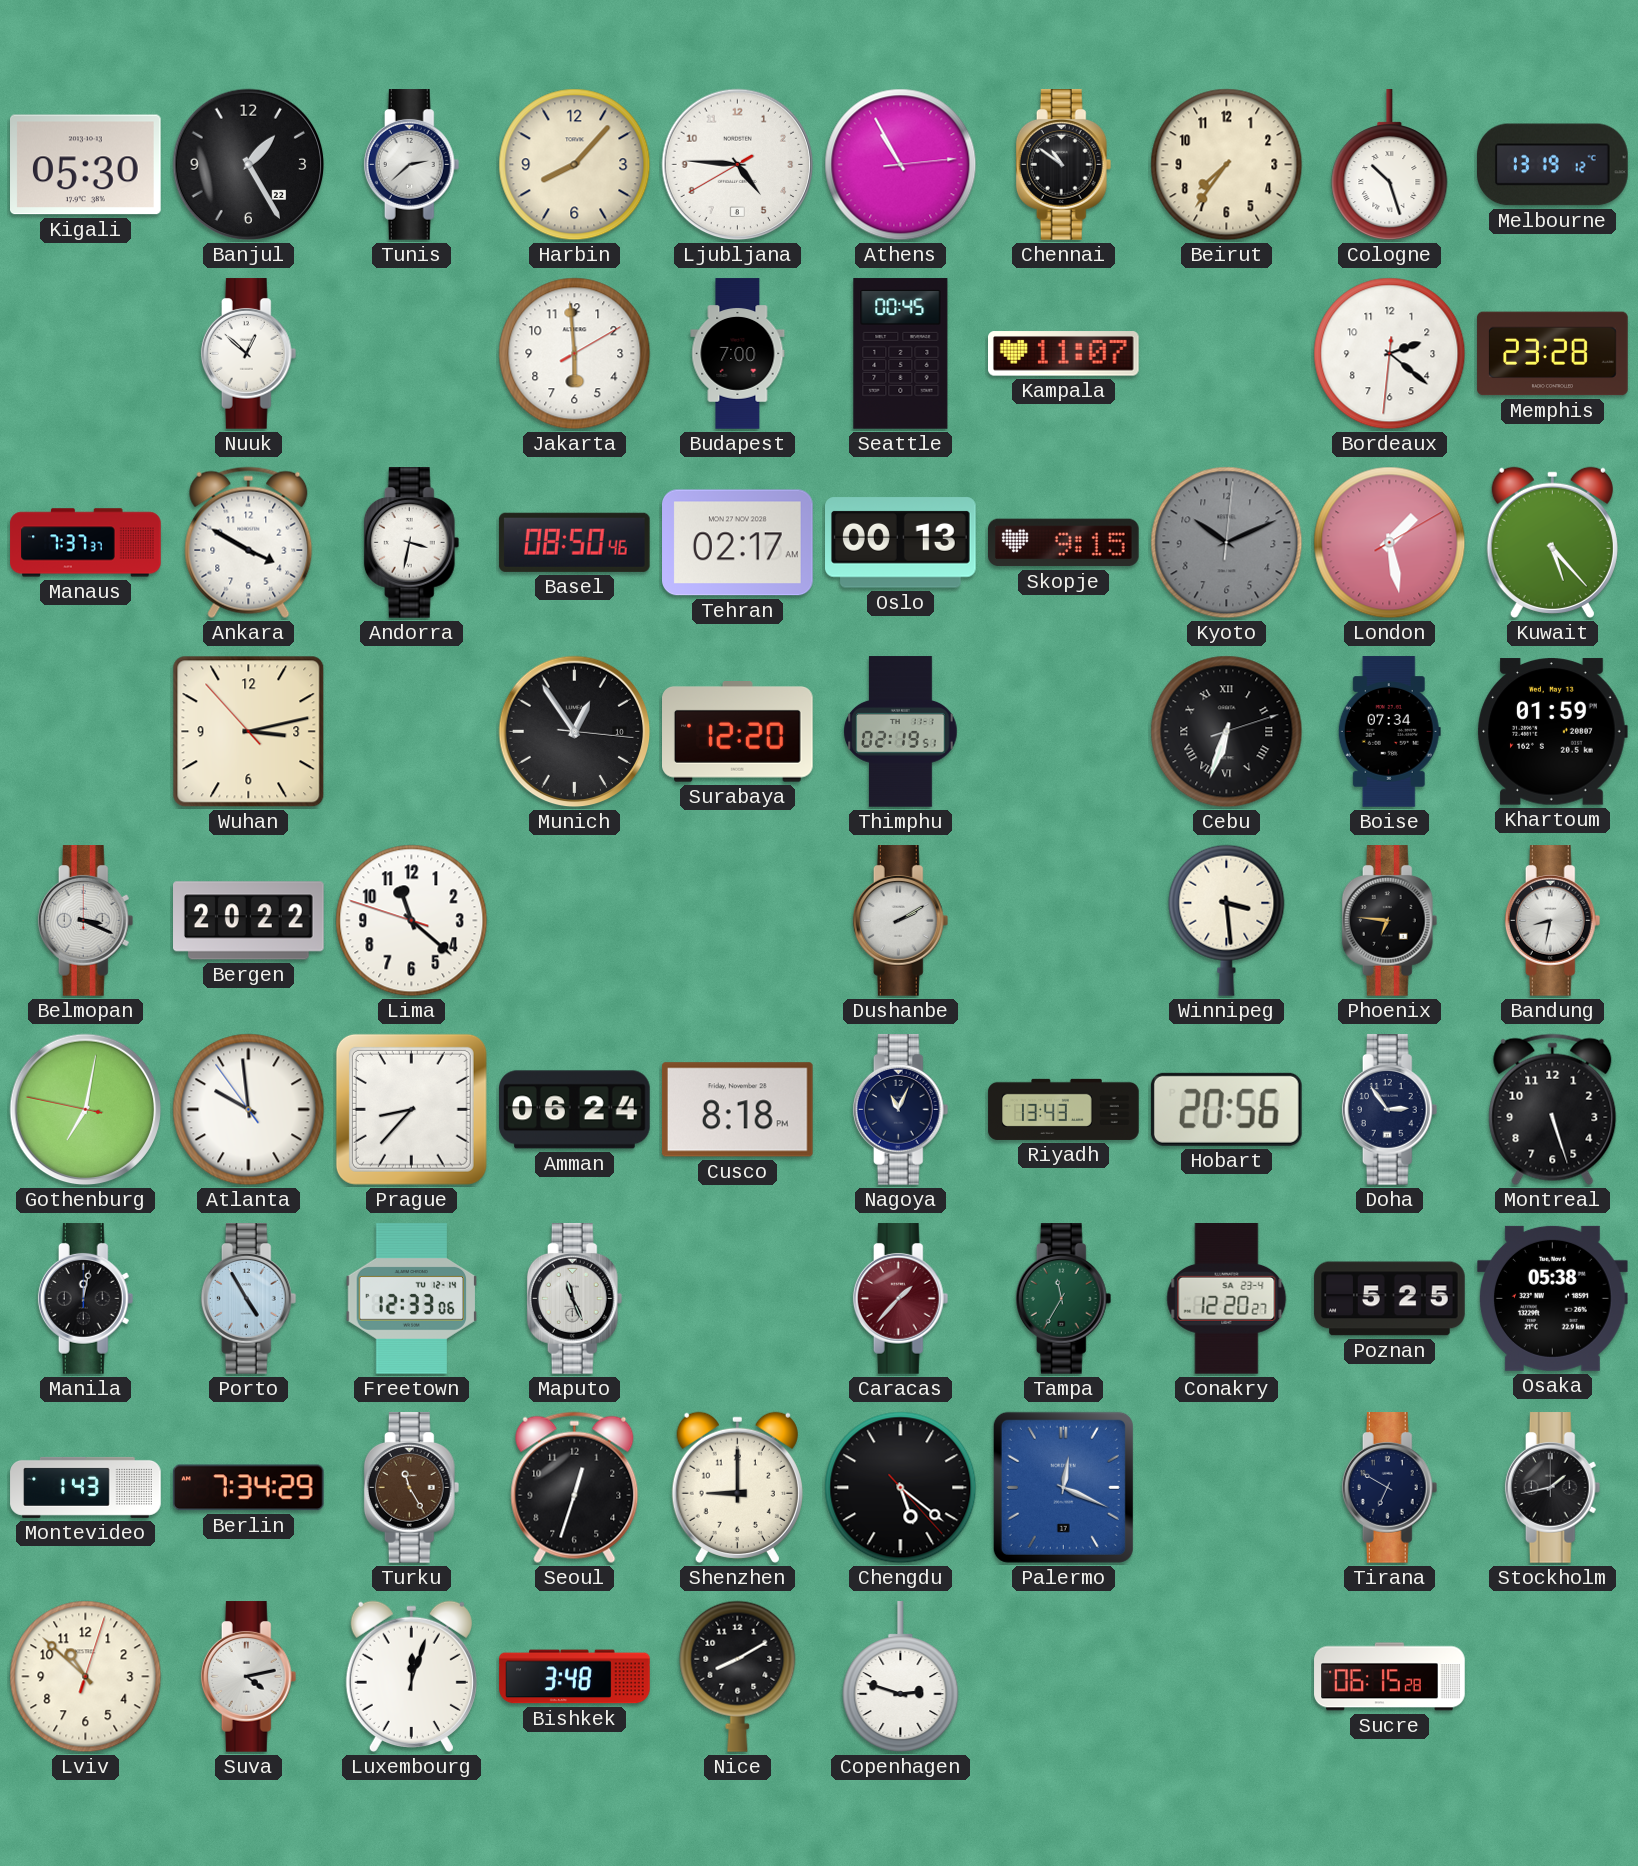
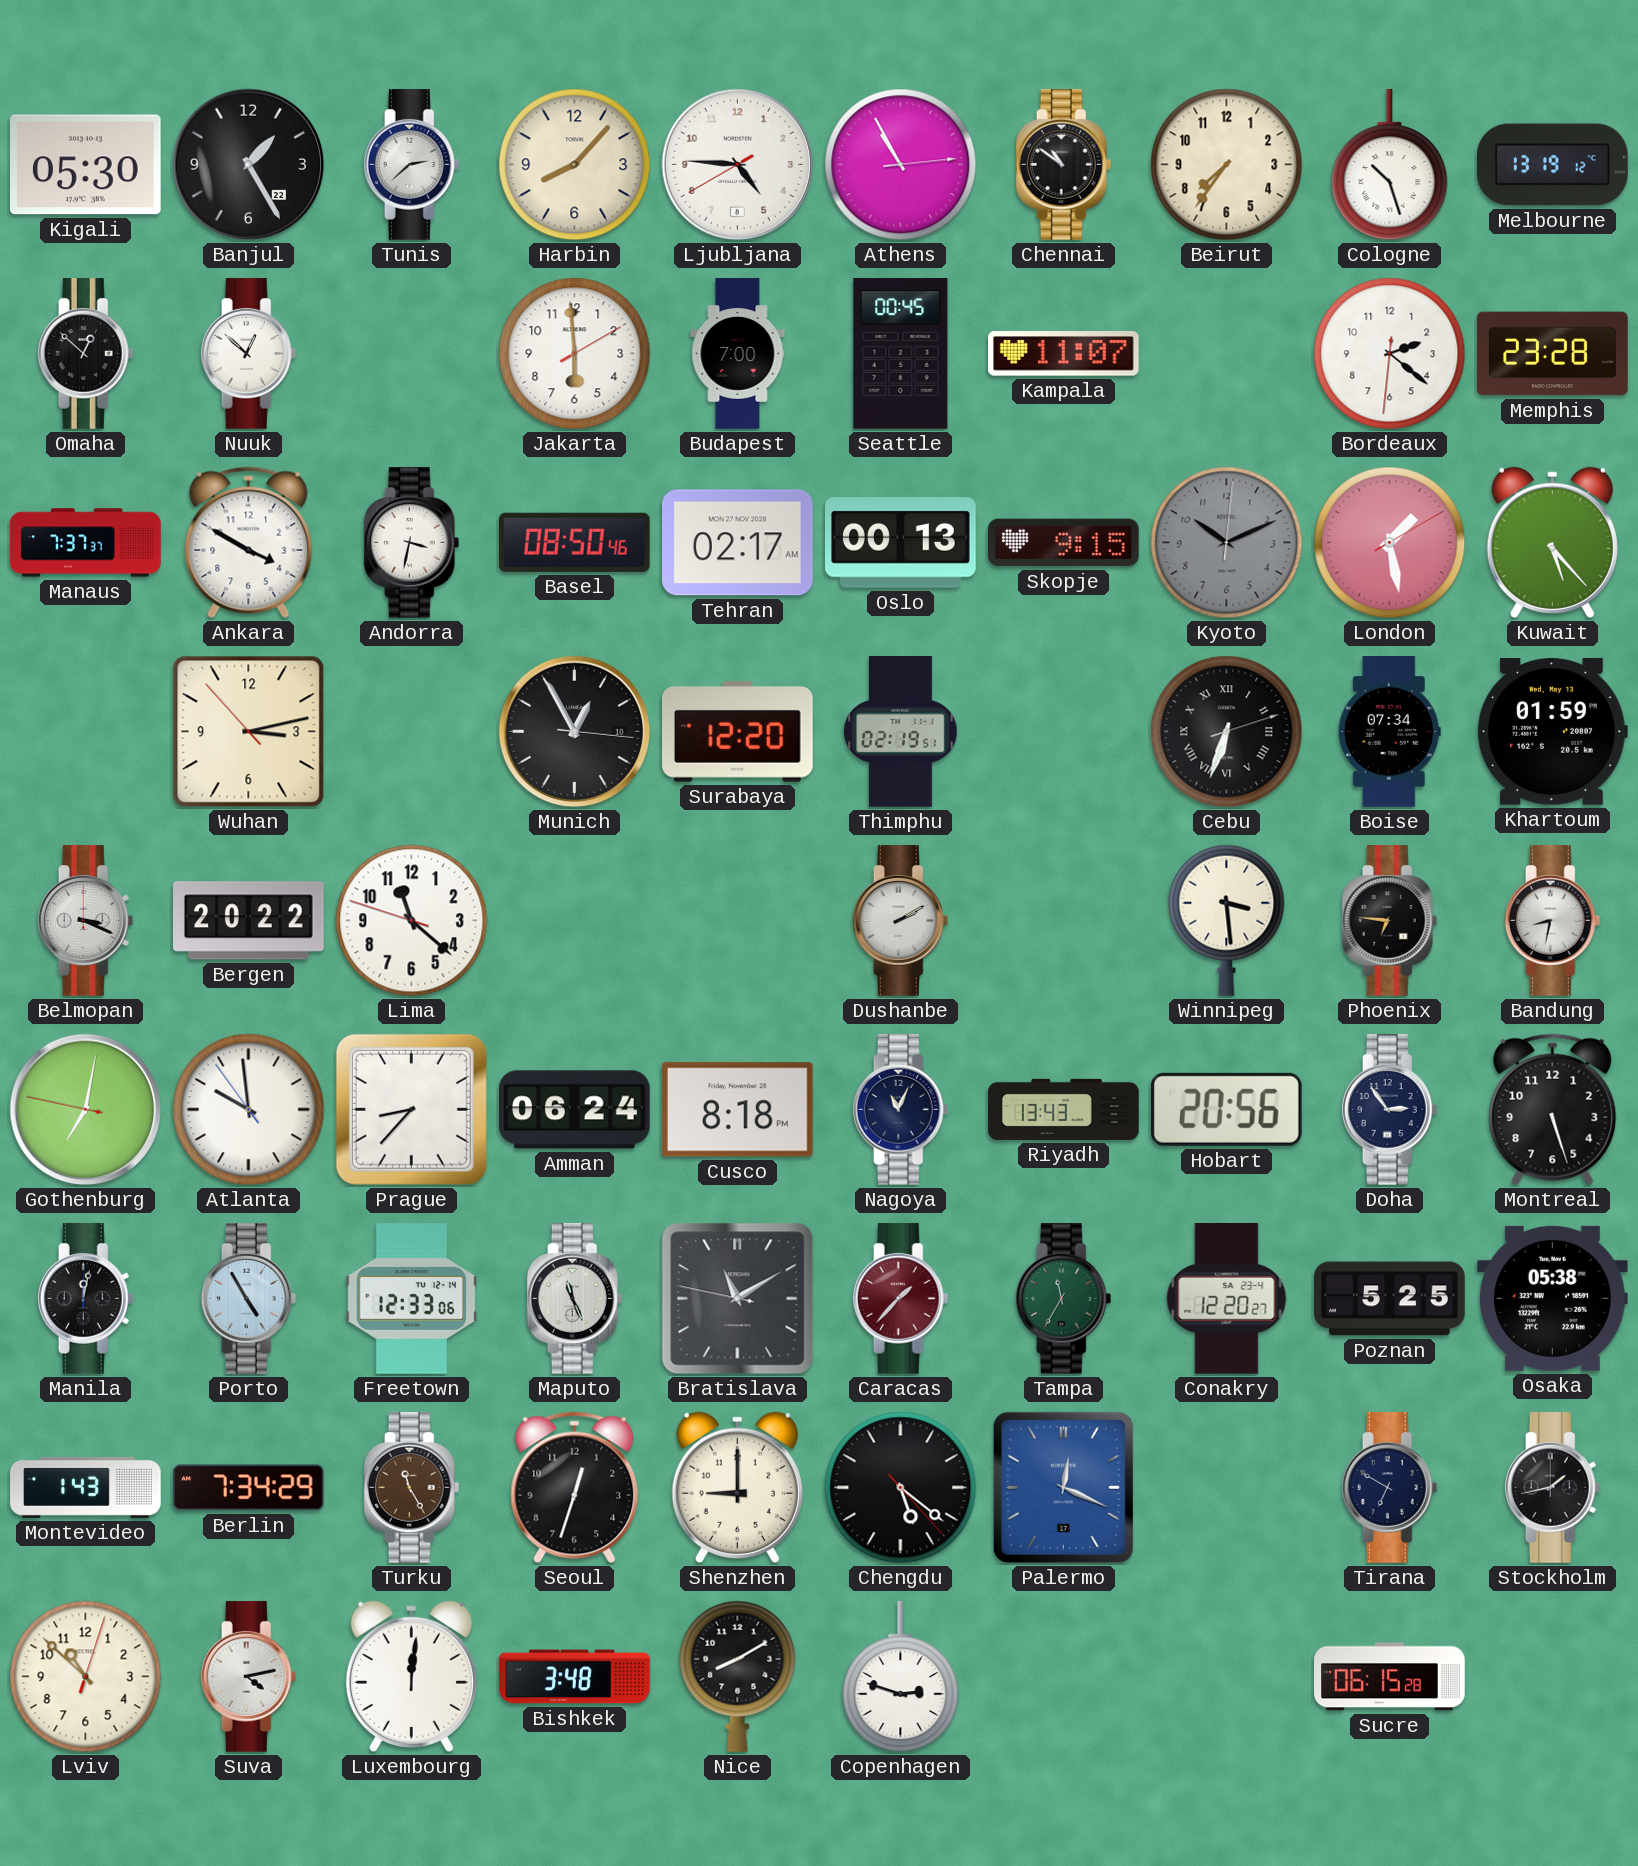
Omaha: none -> 12:52 (86, 354)
Munich: 12:54 -> 12:55 (575, 732)
Bratislava: none -> 11:09 (738, 1299)
Luxembourg: 12:03 -> 12:01 (411, 1676)
